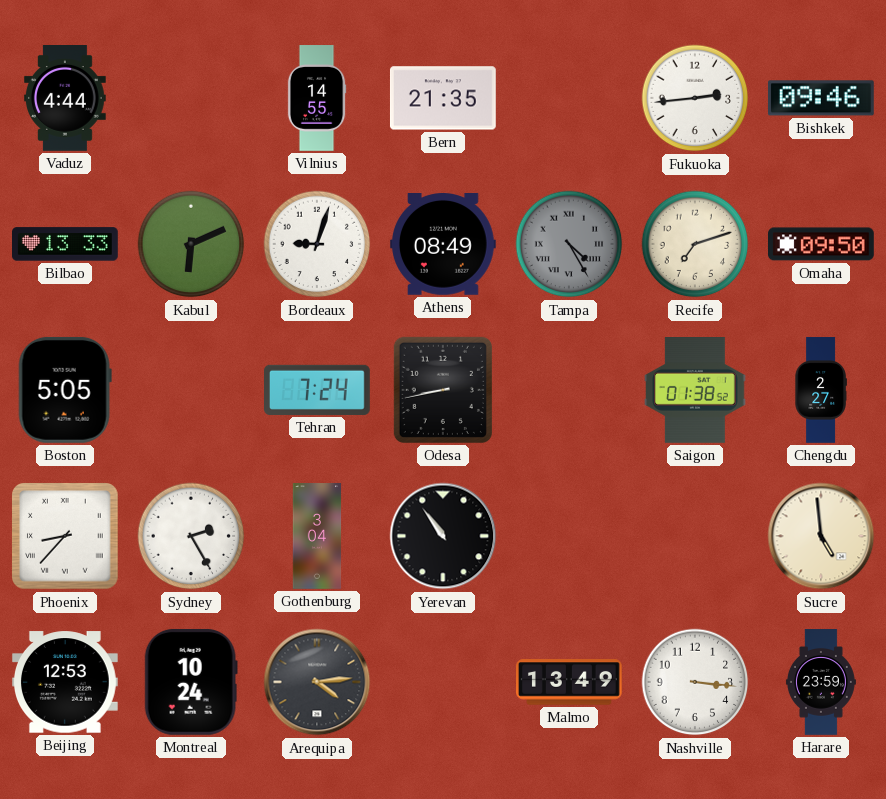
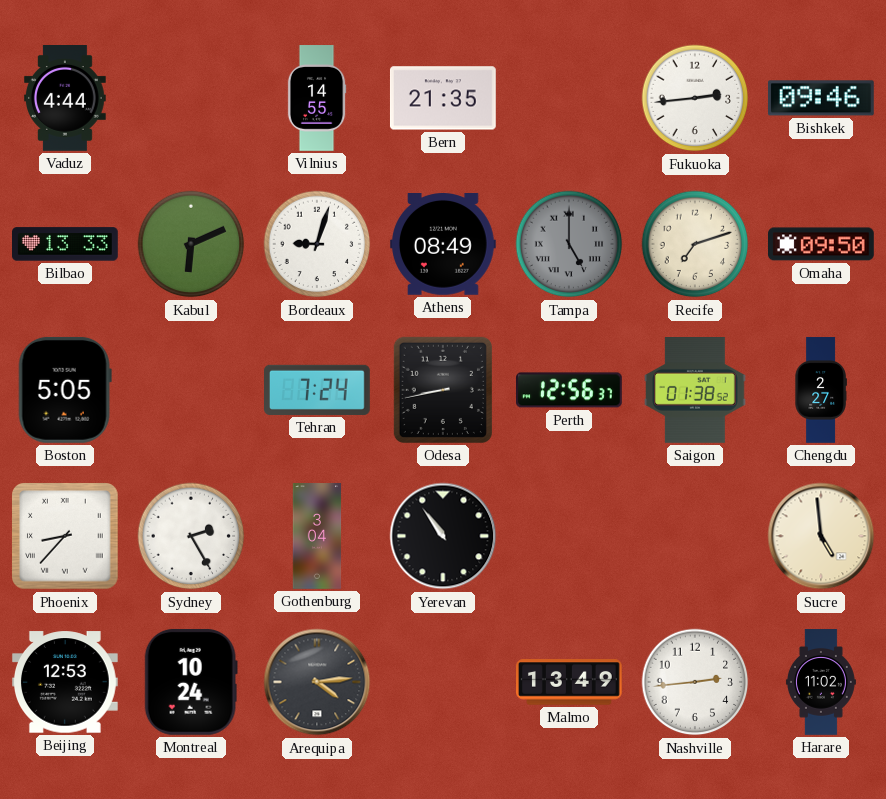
Tampa: 4:25 -> 5:00 (569, 244)
Perth: none -> 12:56 (570, 390)
Nashville: 3:16 -> 2:44 (695, 682)
Harare: 23:59 -> 11:02 (821, 682)
